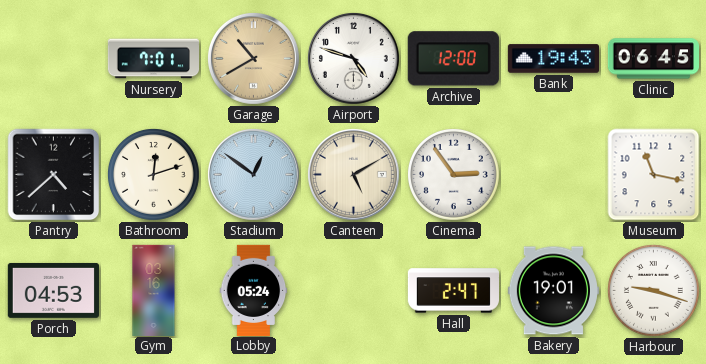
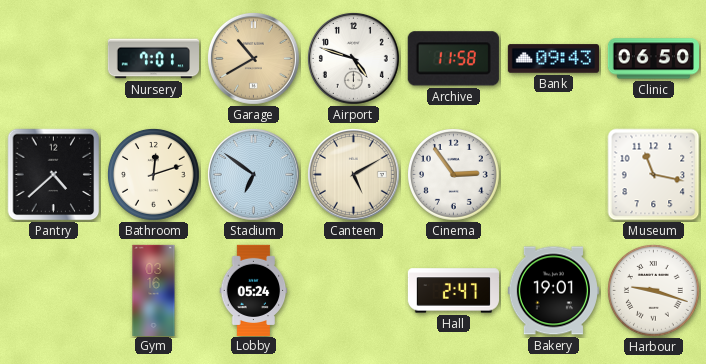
Archive: 12:00 -> 11:58 (453, 59)
Bank: 19:43 -> 09:43 (553, 59)
Clinic: 06:45 -> 06:50 (653, 59)
Stadium: 12:51 -> 6:51 (253, 174)
Porch: 04:53 -> none (53, 290)
